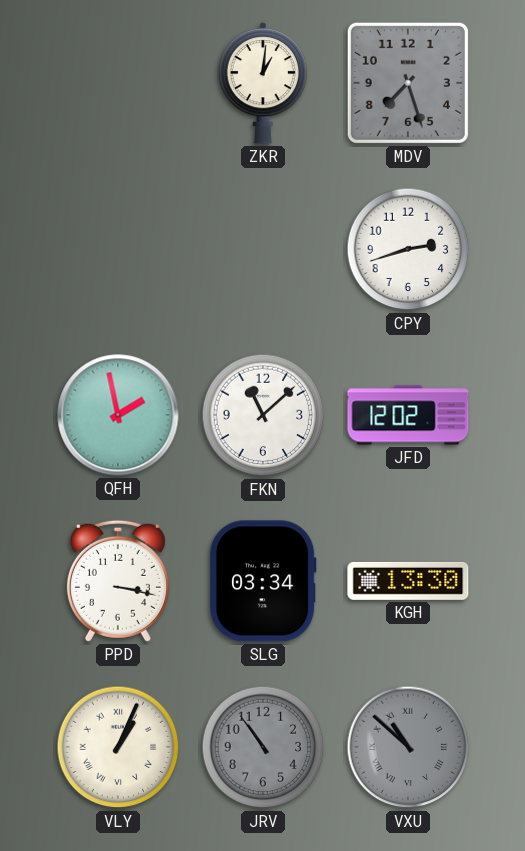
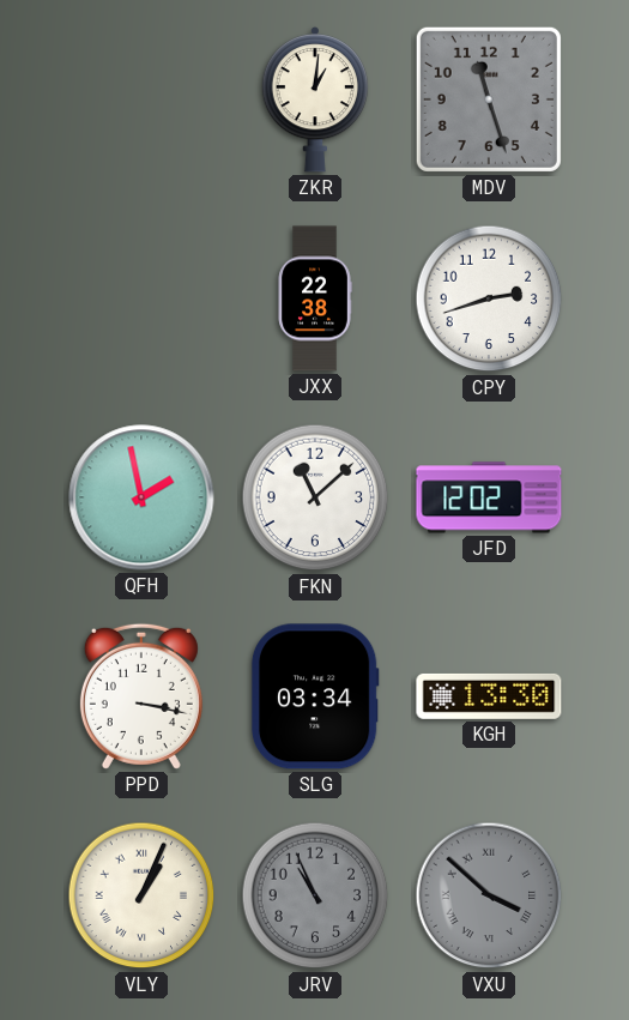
MDV: 7:27 -> 11:27 (489, 99)
JXX: none -> 22:38 (315, 298)
JRV: 10:54 -> 10:56 (315, 895)
VXU: 10:52 -> 3:52 (489, 895)
